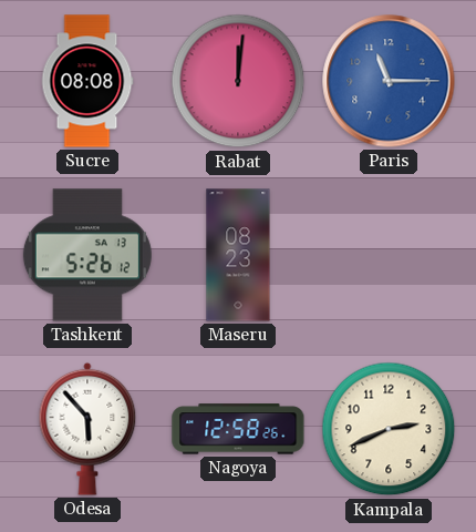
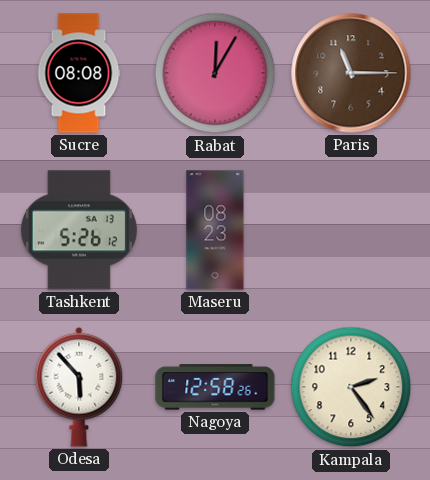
Rabat: 12:01 -> 12:05 (215, 73)
Paris dial: blue -> brown (351, 73)
Kampala: 2:41 -> 2:24 (351, 387)
